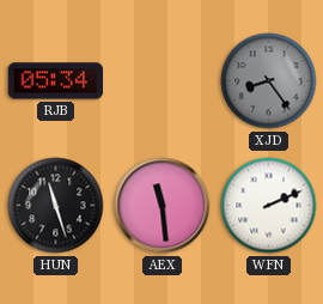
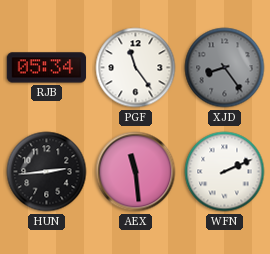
PGF: none -> 11:24 (136, 68)
HUN: 11:27 -> 2:44 (47, 172)
